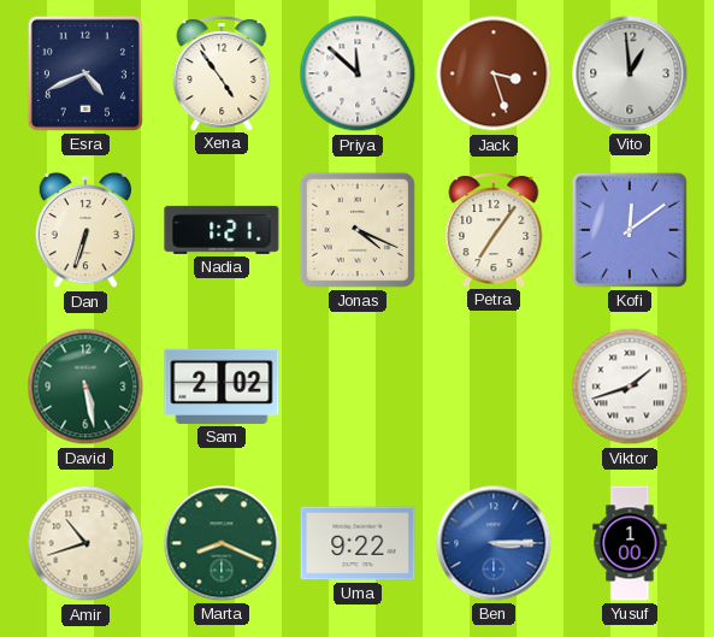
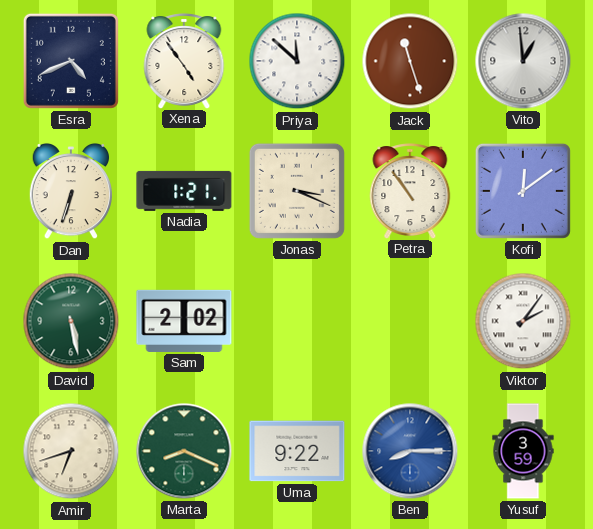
Jack: 3:27 -> 11:27 (410, 61)
Jonas: 4:19 -> 3:19 (297, 191)
Petra: 7:06 -> 10:54 (410, 191)
Viktor: 1:42 -> 2:06 (523, 321)
Amir: 10:42 -> 6:42 (71, 451)
Ben: 3:15 -> 8:15 (410, 451)
Yusuf: 1:00 -> 3:59 (523, 451)
